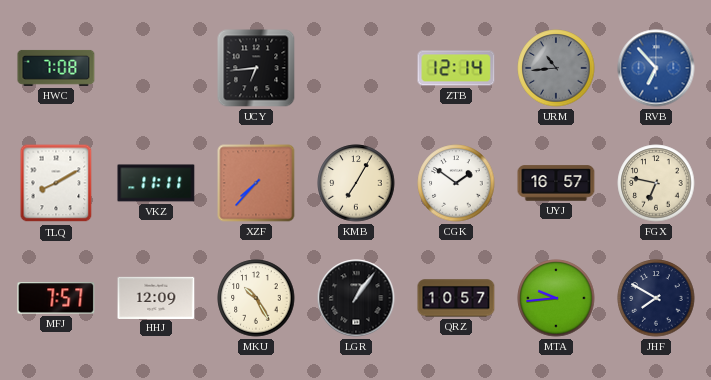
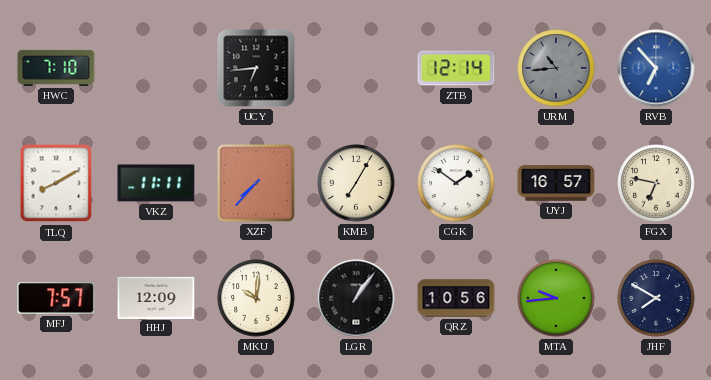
HWC: 7:08 -> 7:10 (56, 68)
MKU: 10:25 -> 10:01 (256, 298)
QRZ: 10:57 -> 10:56 (456, 298)
